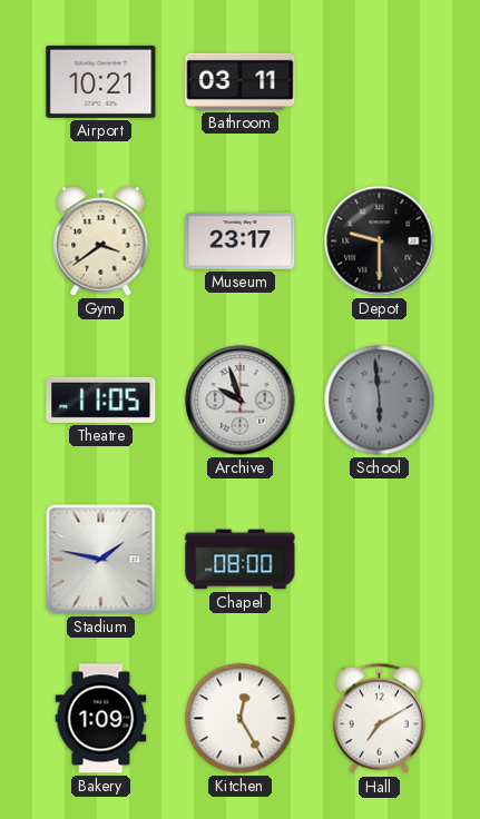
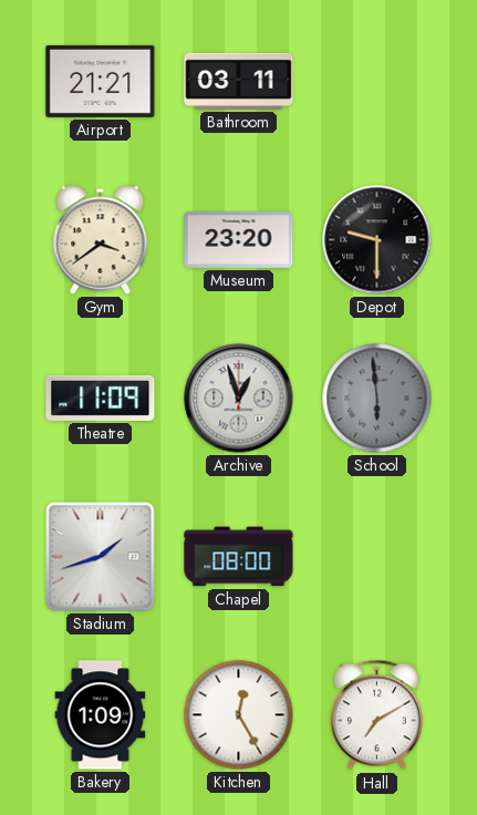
Airport: 10:21 -> 21:21 (101, 81)
Museum: 23:17 -> 23:20 (239, 240)
Theatre: 11:05 -> 11:09 (101, 398)
Archive: 9:57 -> 12:57 (239, 399)
Stadium: 1:47 -> 1:42 (101, 557)
